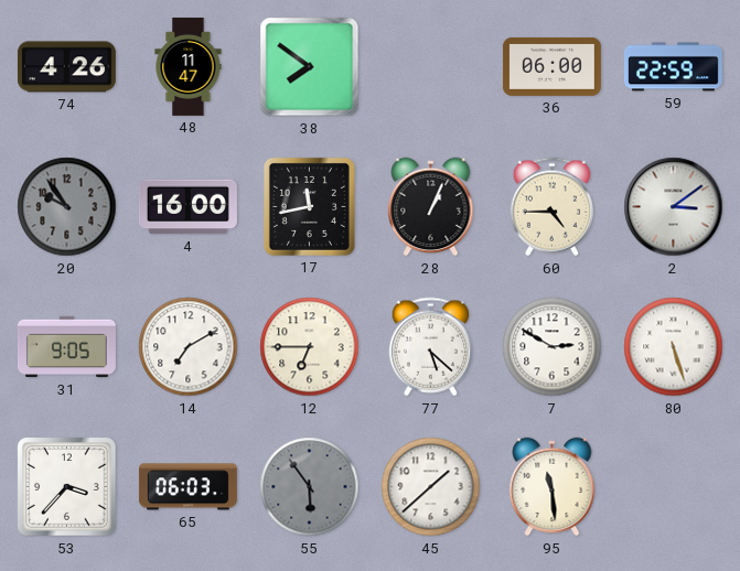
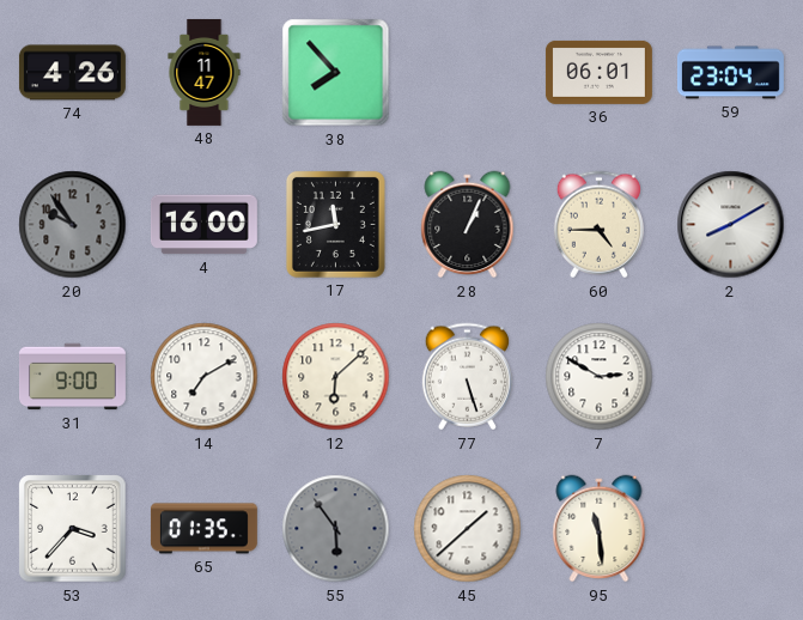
38: 7:51 -> 7:53 (336, 73)
36: 06:00 -> 06:01 (598, 72)
59: 22:59 -> 23:04 (730, 73)
2: 3:09 -> 8:10 (731, 225)
31: 9:05 -> 9:00 (72, 377)
12: 6:45 -> 6:08 (336, 377)
77: 5:22 -> 5:27 (467, 377)
80: 5:27 -> none (674, 347)
65: 06:03 -> 01:35 (203, 529)
